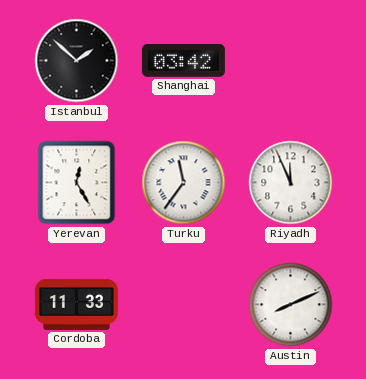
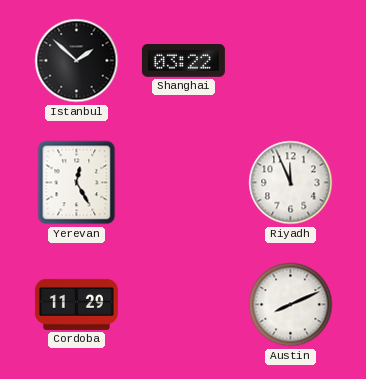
Shanghai: 03:42 -> 03:22 (183, 61)
Turku: 11:36 -> none (184, 183)
Cordoba: 11:33 -> 11:29 (76, 304)
